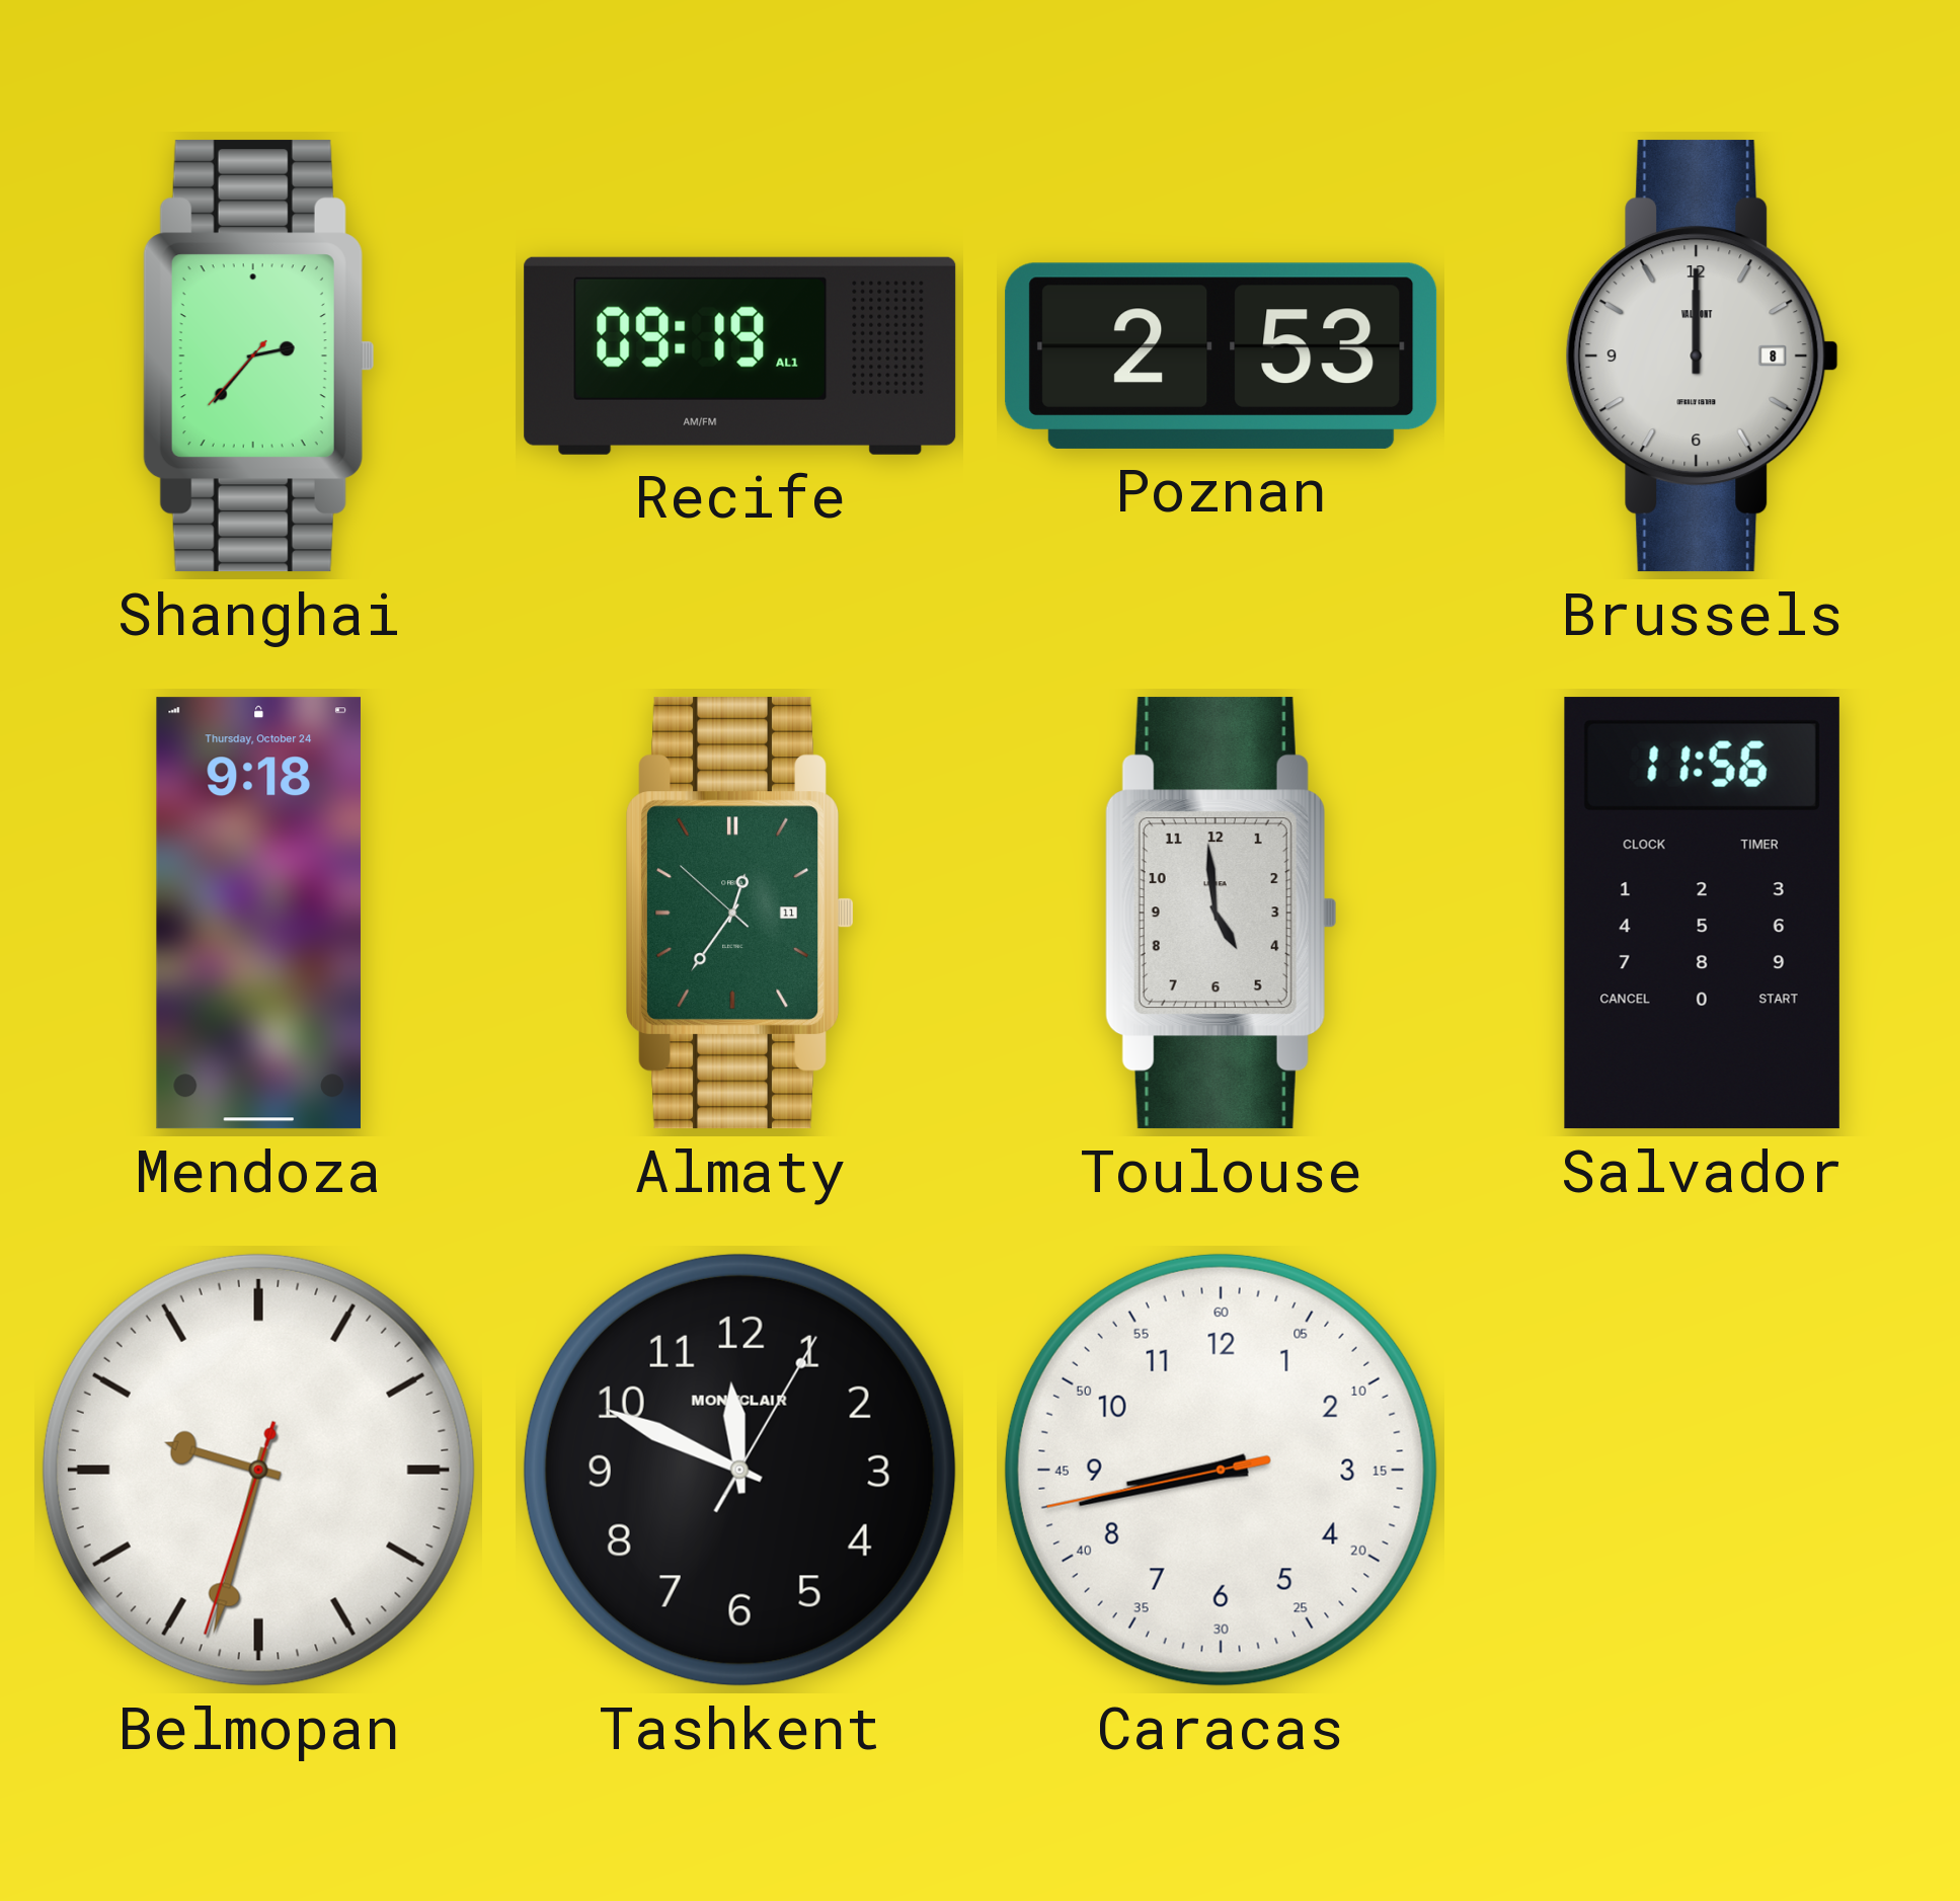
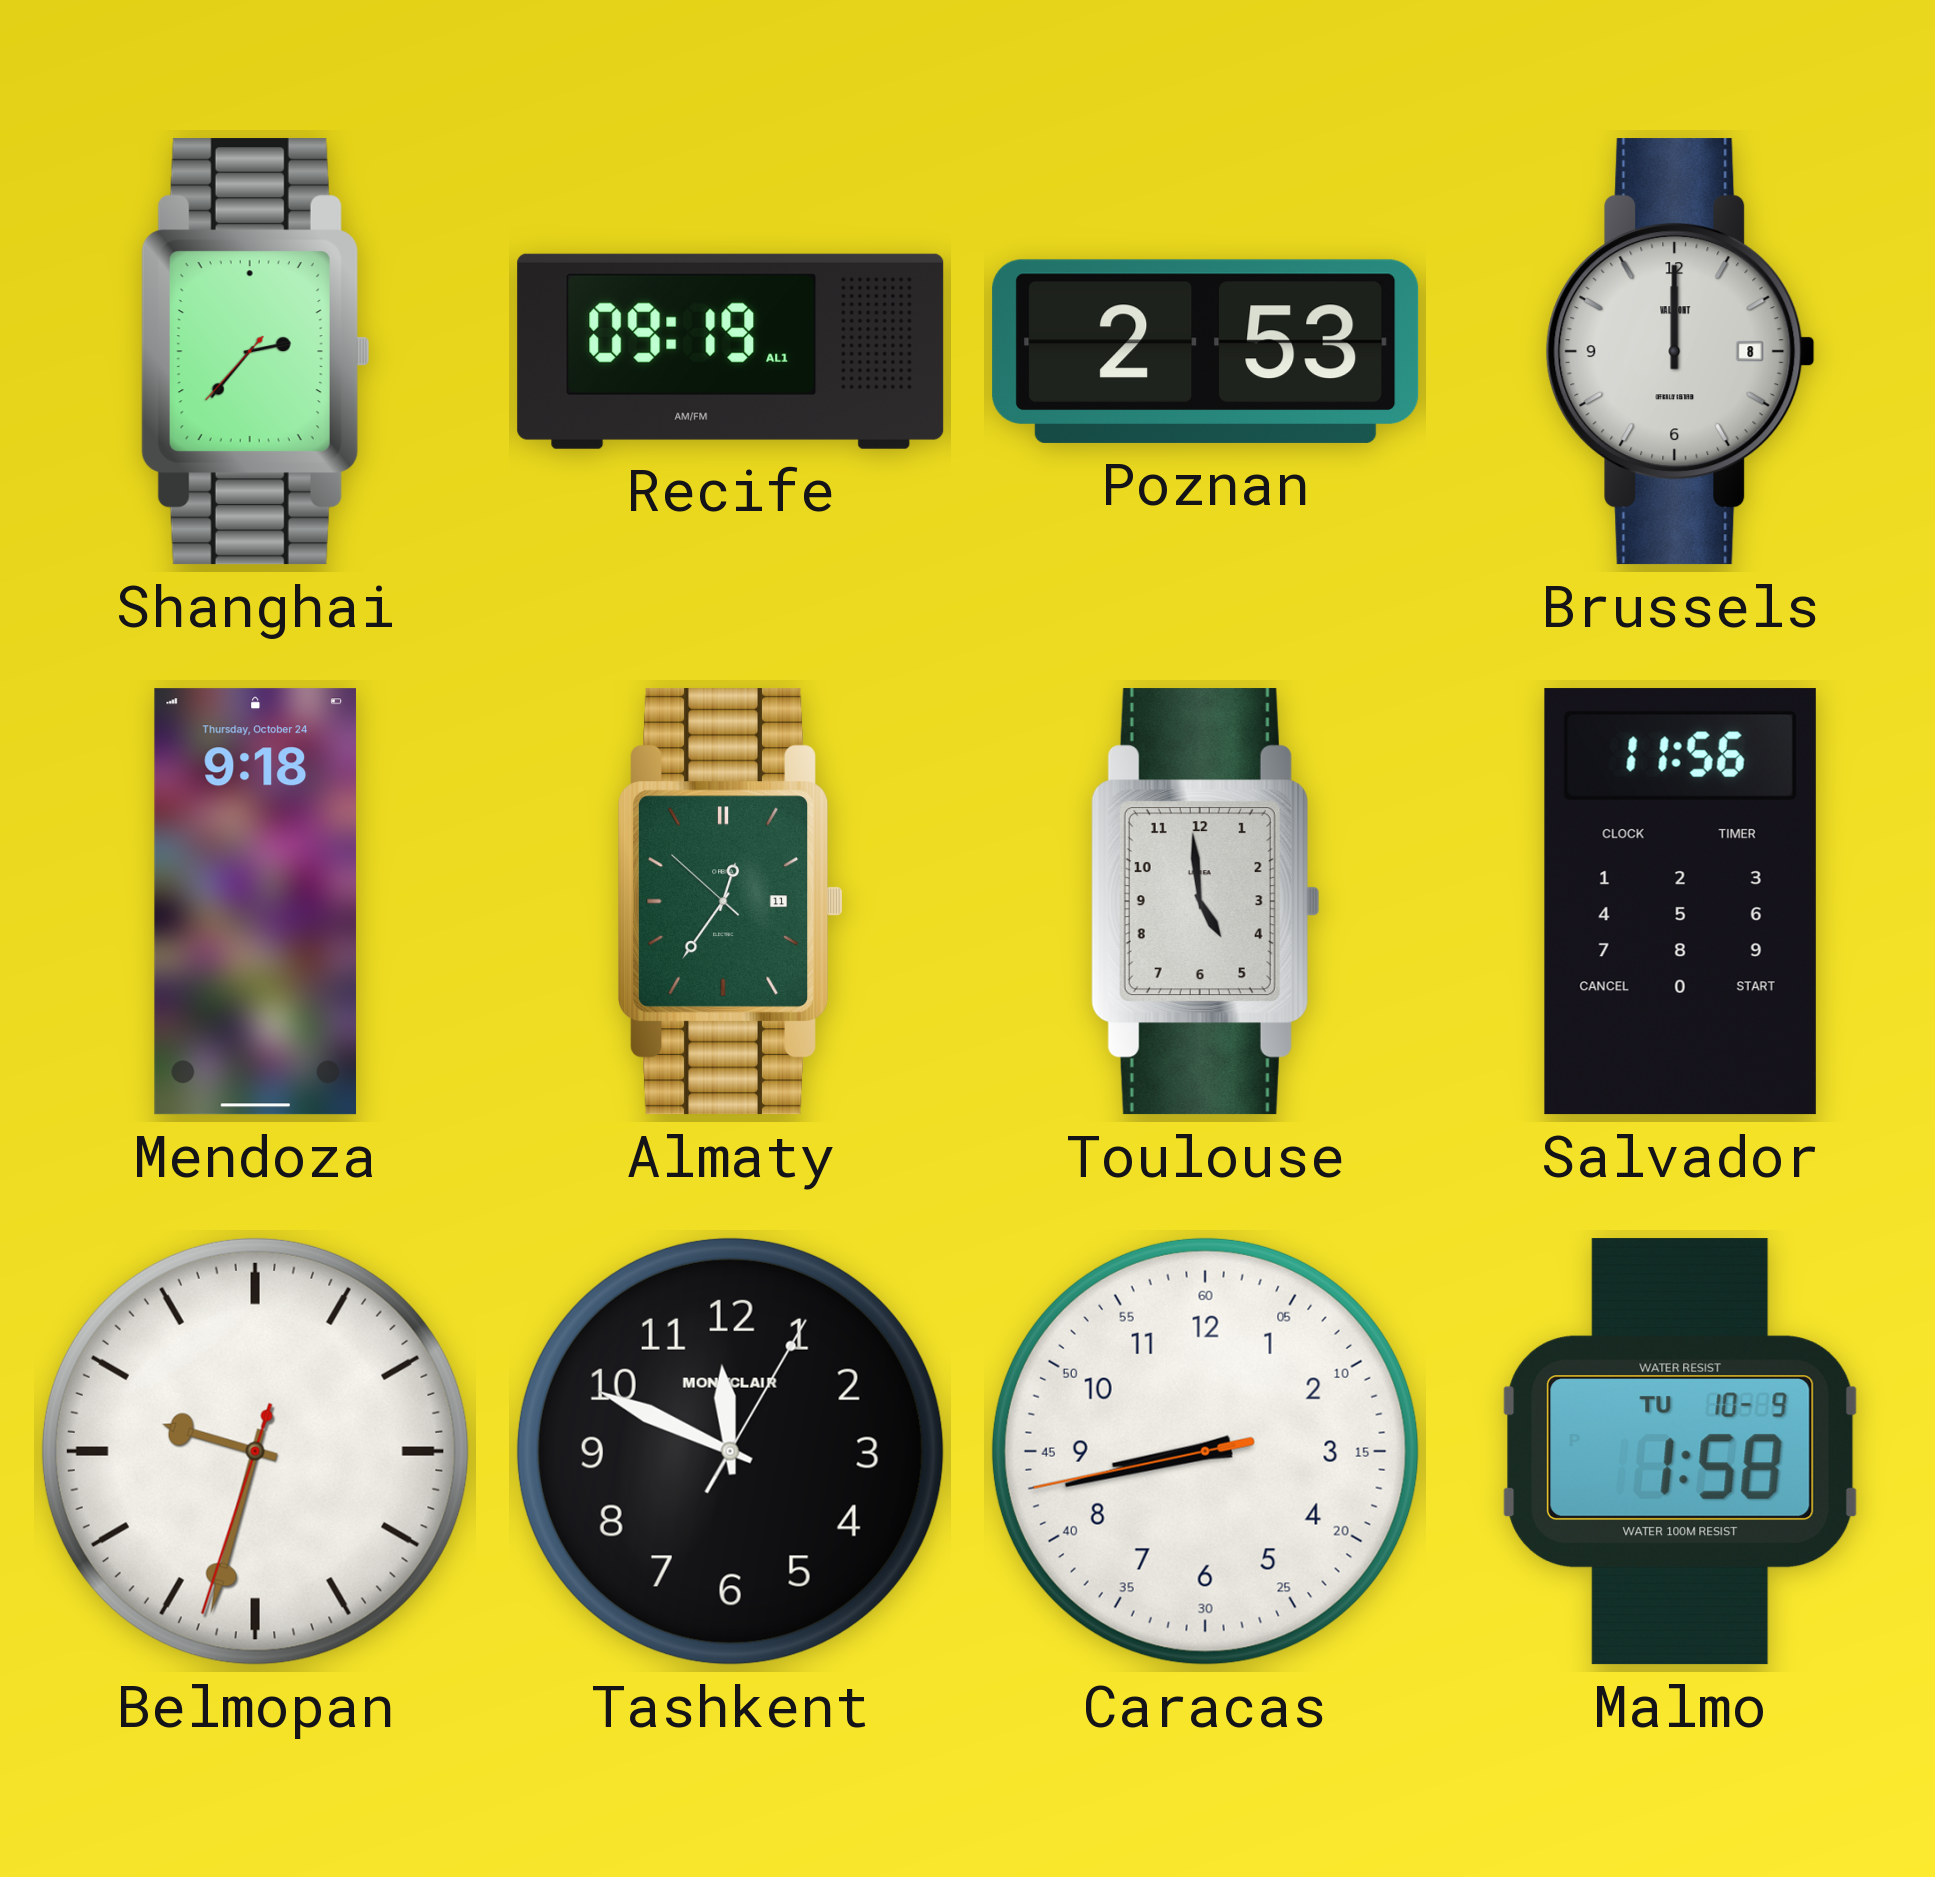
Malmo: none -> 1:58 (1680, 1452)
